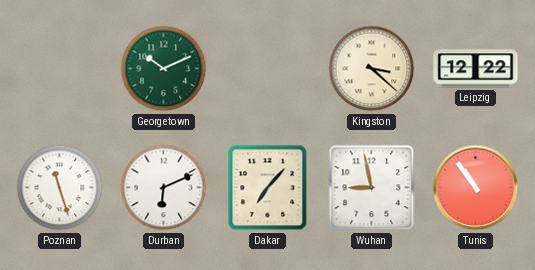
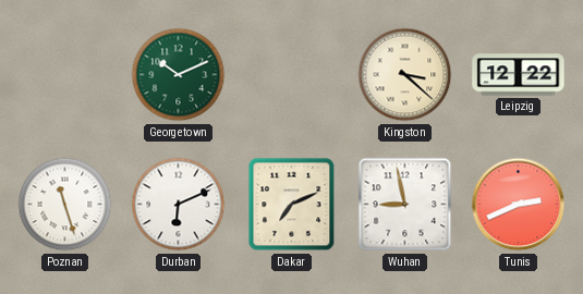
Dakar: 7:07 -> 7:11 (292, 205)
Tunis: 10:54 -> 2:41 (519, 205)
